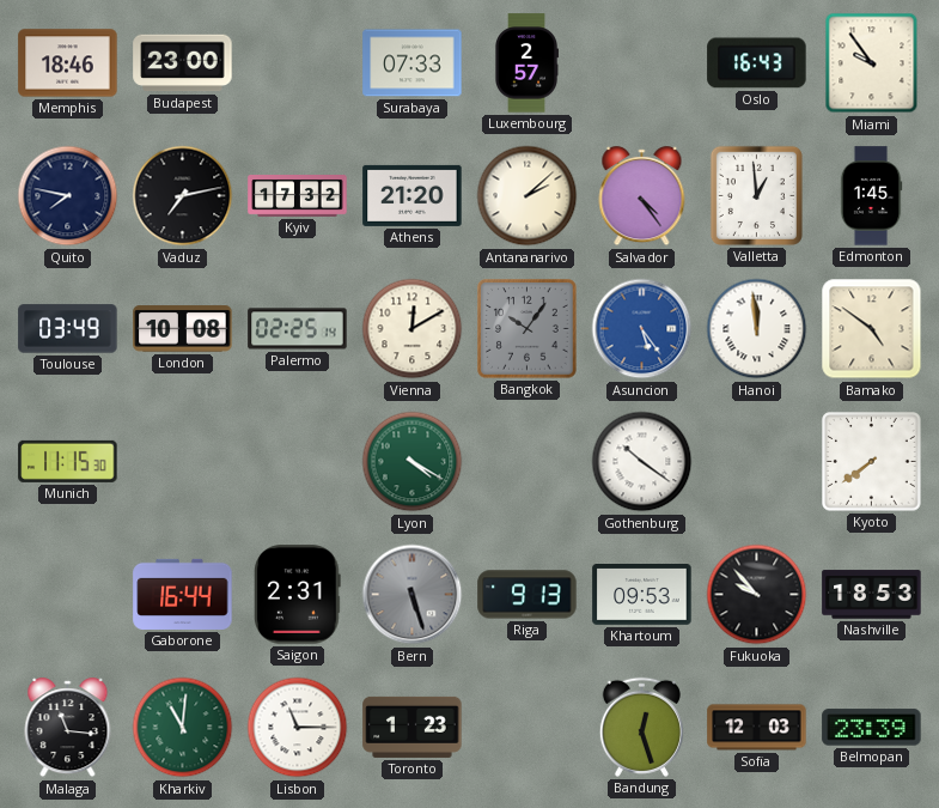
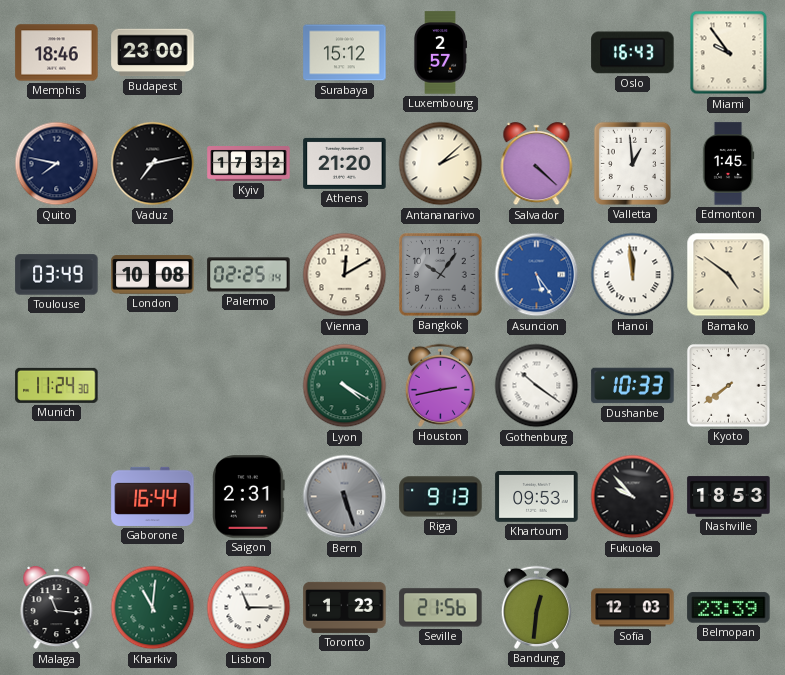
Surabaya: 07:33 -> 15:12 (345, 53)
Salvador: 4:24 -> 4:22 (537, 164)
Munich: 11:15 -> 11:24 (57, 385)
Houston: none -> 2:43 (440, 385)
Dushanbe: none -> 10:33 (633, 386)
Seville: none -> 21:56 (441, 608)
Bandung: 12:27 -> 12:31 (536, 607)
